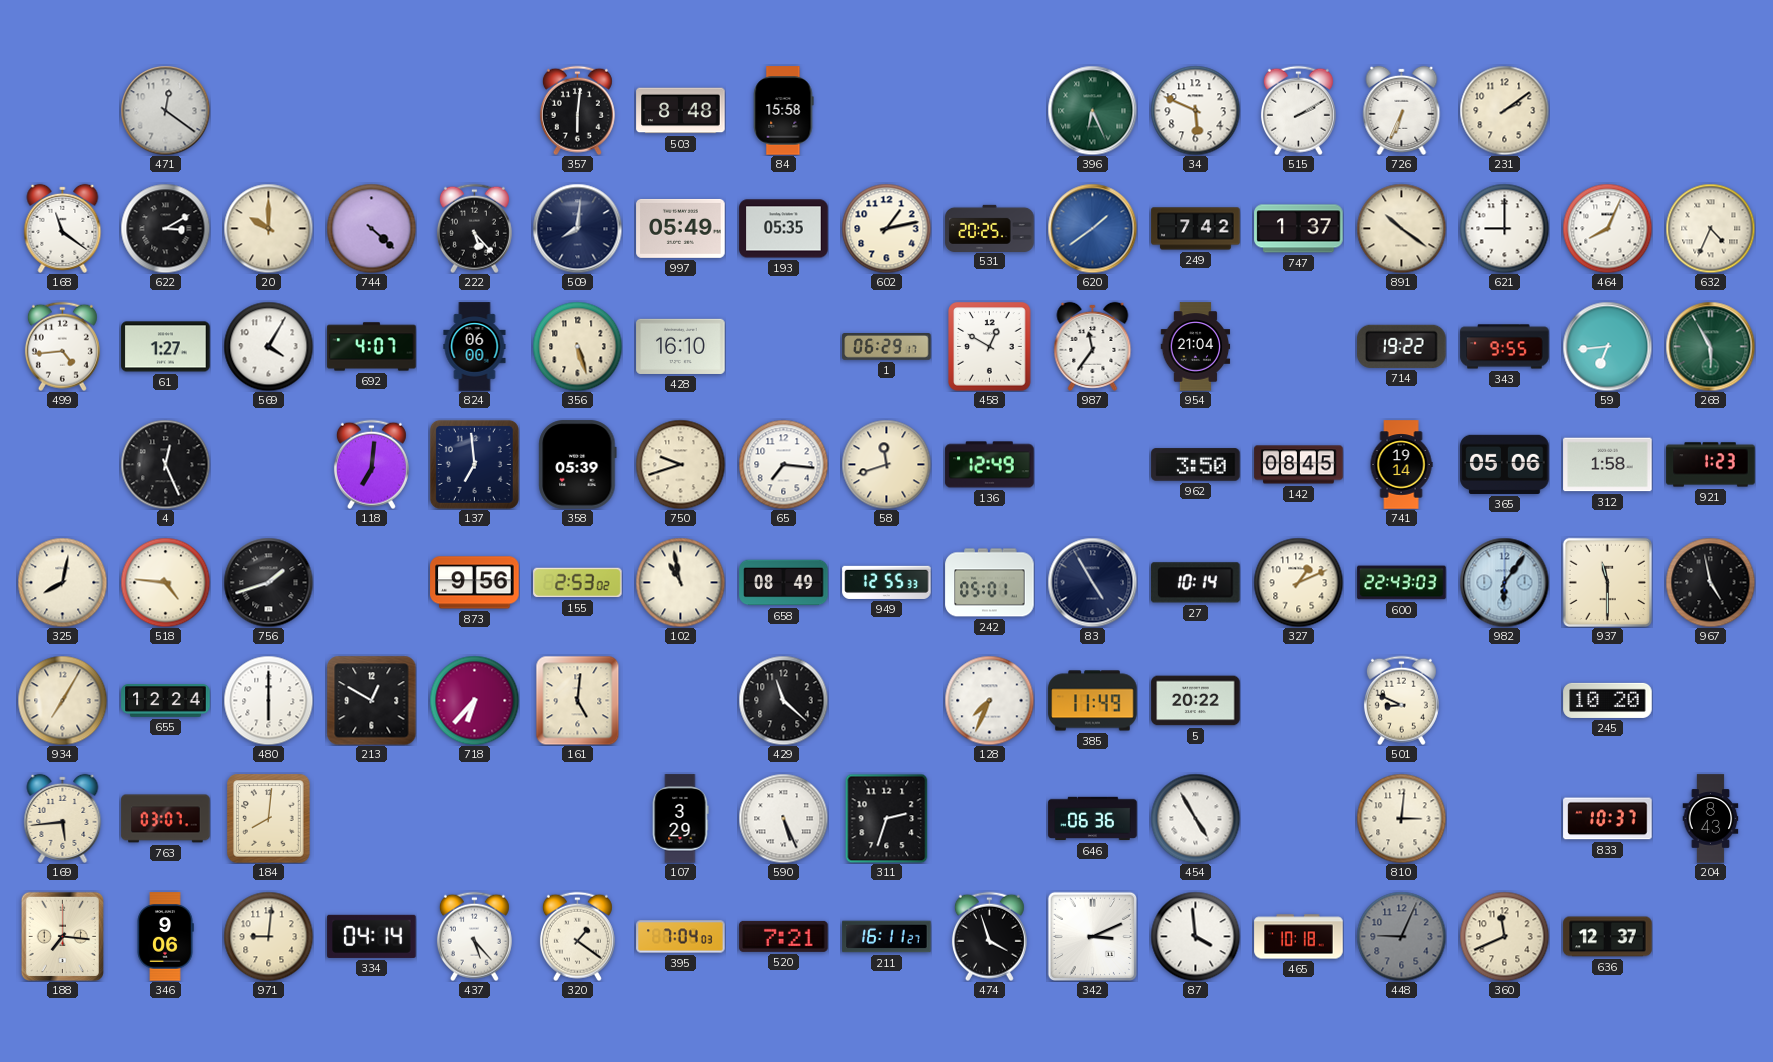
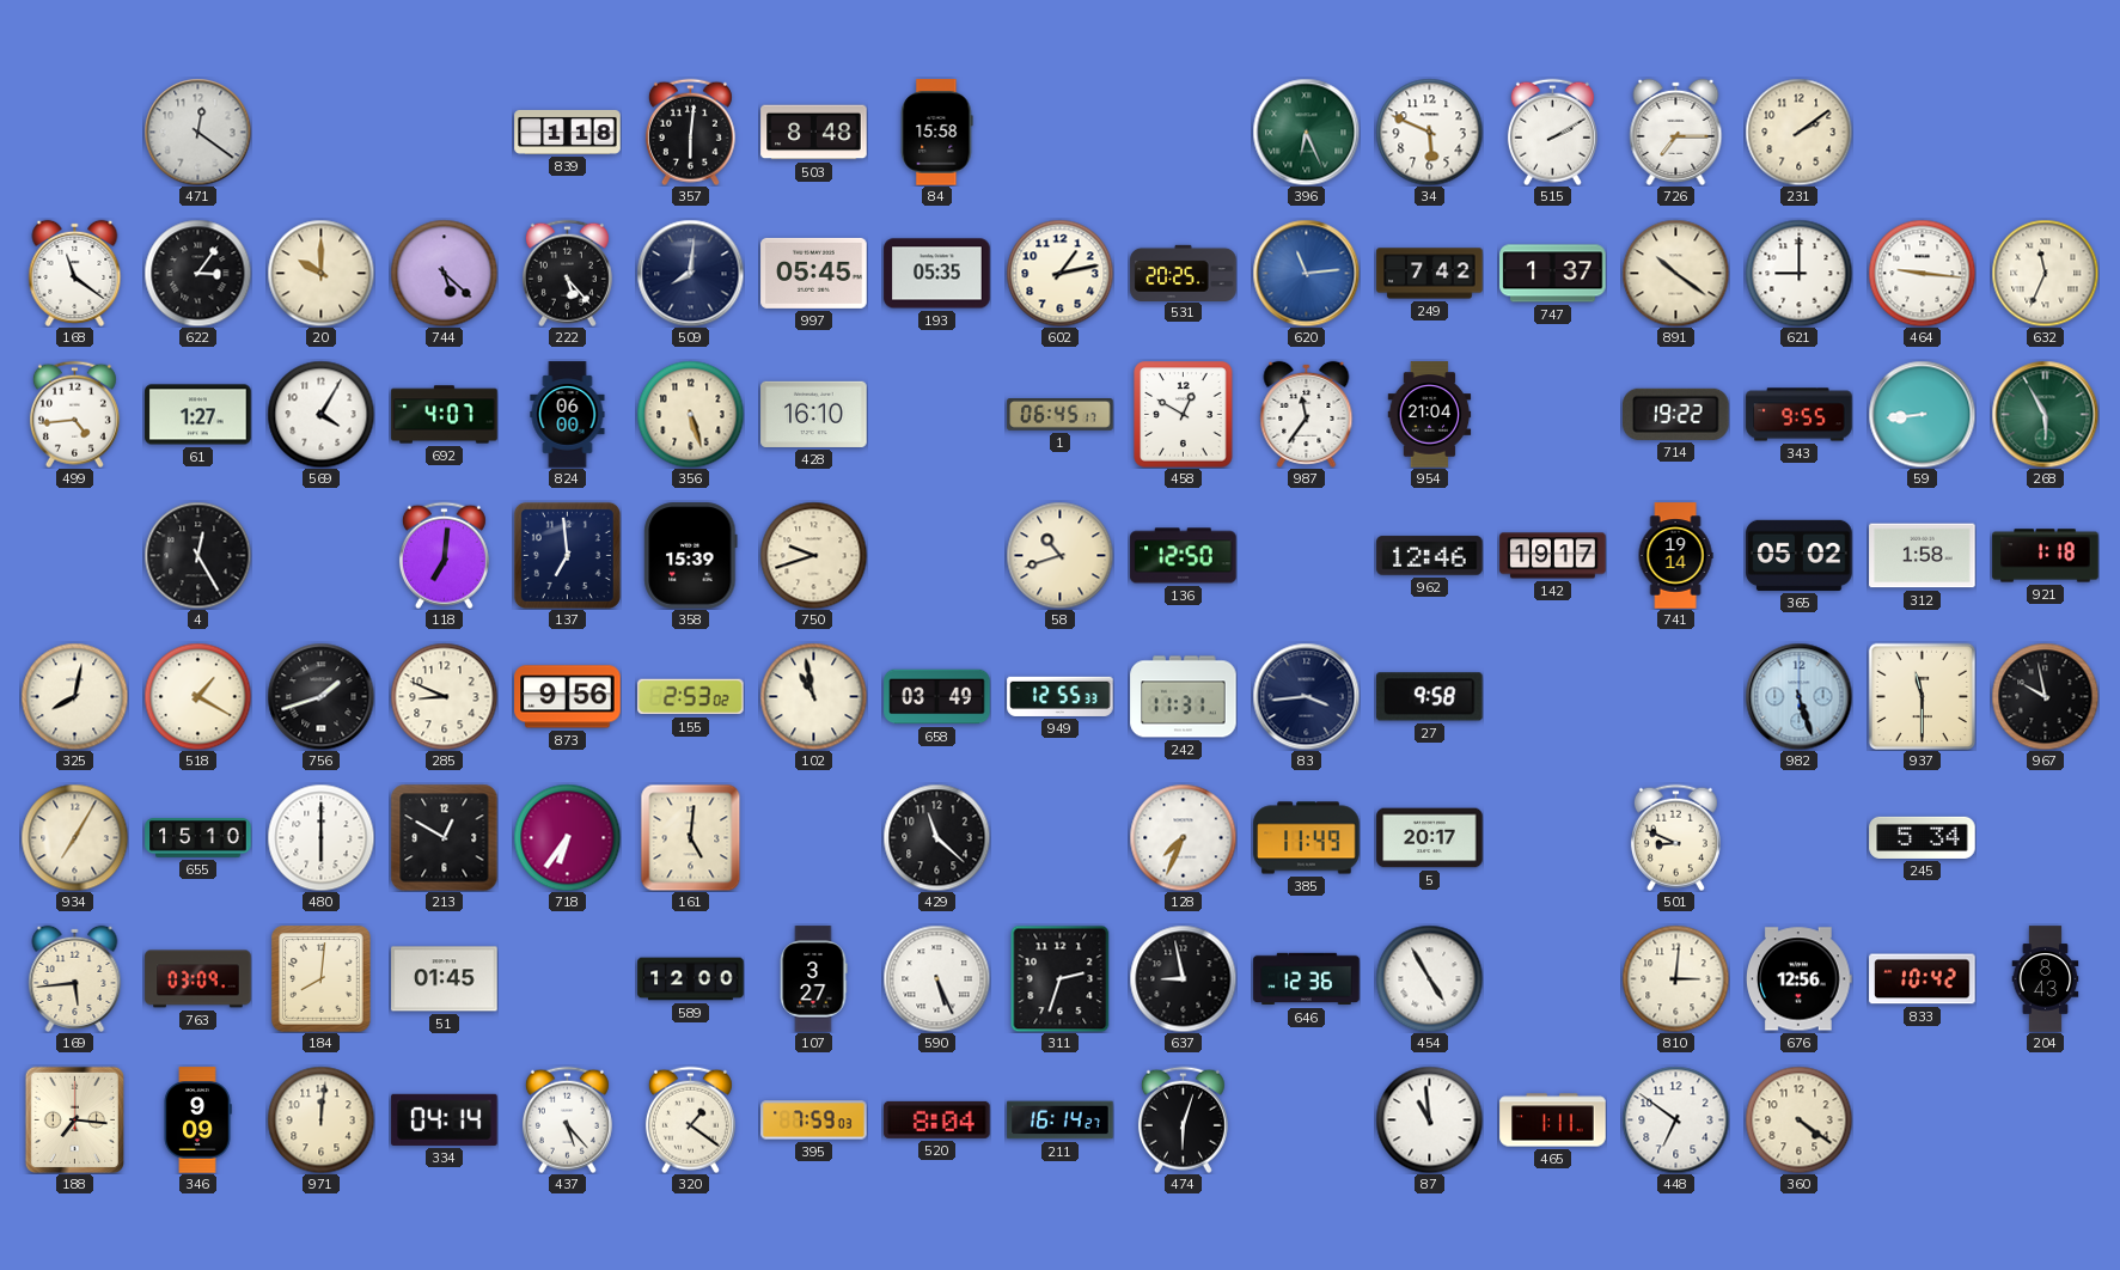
839: none -> 1:18 (568, 132)
726: 6:34 -> 7:15 (1676, 132)
622: 3:10 -> 3:06 (197, 273)
744: 4:22 -> 5:22 (444, 273)
997: 05:49 -> 05:45 (814, 273)
620: 1:39 -> 11:14 (1306, 273)
464: 8:04 -> 9:16 (1922, 273)
632: 4:34 -> 11:34 (2045, 273)
1: 06:29 -> 06:45 (1061, 415)
59: 6:44 -> 8:44 (1922, 414)
4: 12:26 -> 12:25 (197, 555)
358: 05:39 -> 15:39 (691, 556)
65: 7:16 -> none (783, 464)
58: 11:42 -> 10:42 (1059, 555)
136: 12:49 -> 12:50 (1184, 556)
962: 3:50 -> 12:46 (1430, 556)
142: 08:45 -> 19:17 (1553, 556)
365: 05:06 -> 05:02 (1800, 555)
921: 1:23 -> 1:18 (2046, 556)
518: 4:46 -> 1:20 (197, 696)
285: none -> 8:49 (444, 696)
658: 08:49 -> 03:49 (937, 697)
242: 05:01 -> 11:31 (1184, 697)
83: 4:55 -> 3:44 (1306, 696)
27: 10:14 -> 9:58 (1430, 697)
327: 1:11 -> none (1298, 582)
600: 22:43 -> none (1402, 583)
982: 6:06 -> 5:27 (1798, 696)
967: 4:58 -> 9:58 (2045, 696)
655: 12:24 -> 15:10 (198, 838)
718: 6:37 -> 6:36 (567, 837)
5: 20:22 -> 20:17 (1430, 838)
245: 10:20 -> 5:34 (1923, 837)
763: 03:07 -> 03:09 (198, 979)
51: none -> 01:45 (445, 979)
589: none -> 12:00 (691, 979)
107: 3:29 -> 3:27 (813, 979)
637: none -> 8:58 (1183, 978)
646: 06:36 -> 12:36 (1307, 979)
676: none -> 12:56 (1800, 979)
833: 10:37 -> 10:42 (1923, 979)
346: 9:06 -> 9:09 (197, 1121)
971: 9:01 -> 12:01 (320, 1119)
395: 7:04 -> 7:59 (814, 1121)
520: 7:21 -> 8:04 (937, 1119)
211: 16:11 -> 16:14 (1061, 1121)
474: 3:57 -> 6:03 (1183, 1119)
342: 3:11 -> none (1092, 936)
87: 3:59 -> 10:59 (1429, 1119)
465: 10:18 -> 1:11 (1553, 1121)
448: 9:04 -> 6:51 (1675, 1119)
448 dial: grey -> white (1675, 1119)
360: 11:41 -> 4:21 (1798, 1119)
636: 12:37 -> none (1608, 937)
